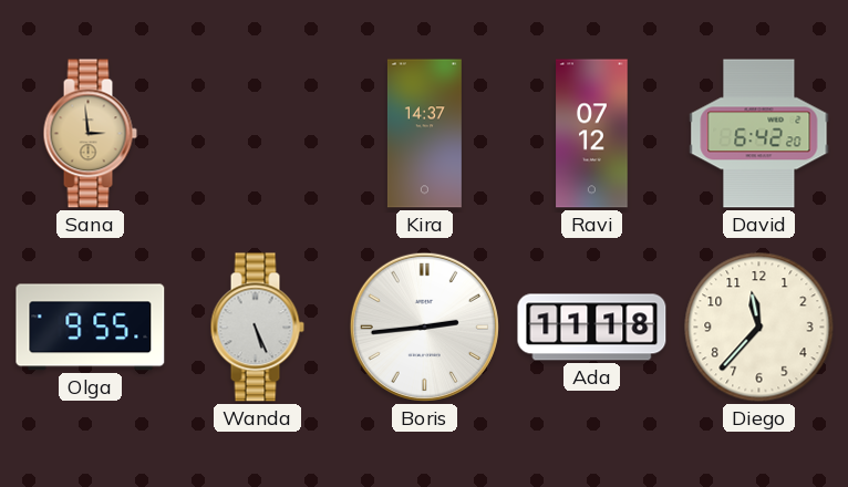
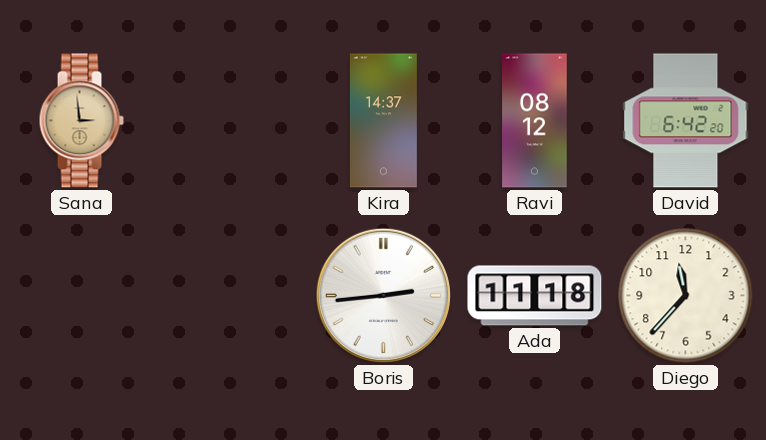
Ravi: 07:12 -> 08:12 (535, 121)
Olga: 9:55 -> none (91, 328)
Wanda: 5:26 -> none (257, 328)
